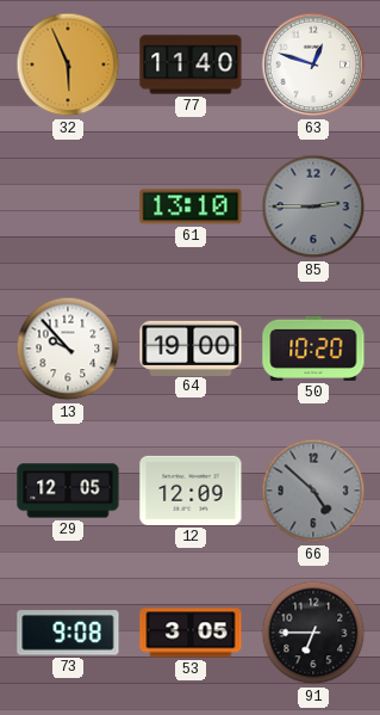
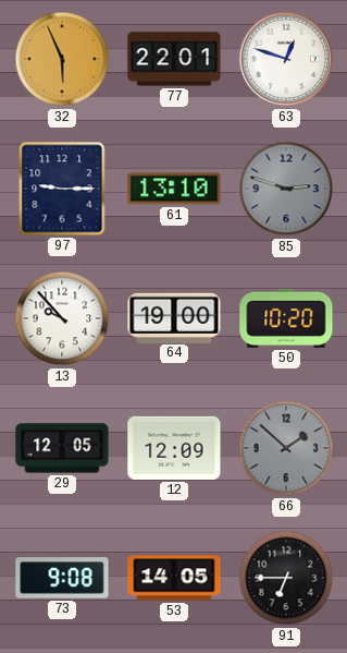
77: 11:40 -> 22:01 (174, 59)
97: none -> 9:15 (62, 189)
85: 2:45 -> 2:48 (286, 189)
66: 4:52 -> 1:52 (286, 448)
53: 3:05 -> 14:05 (174, 578)
